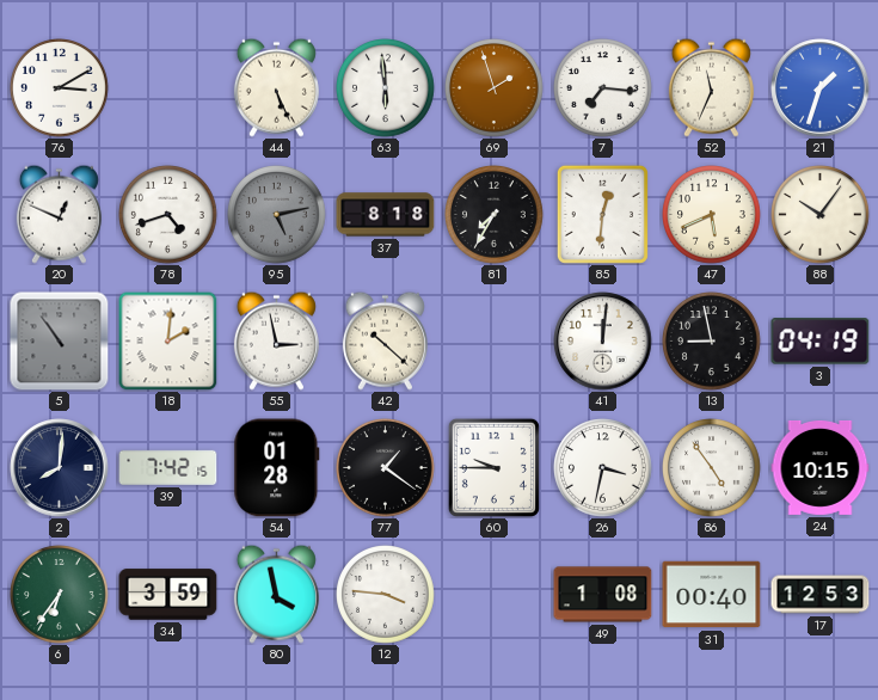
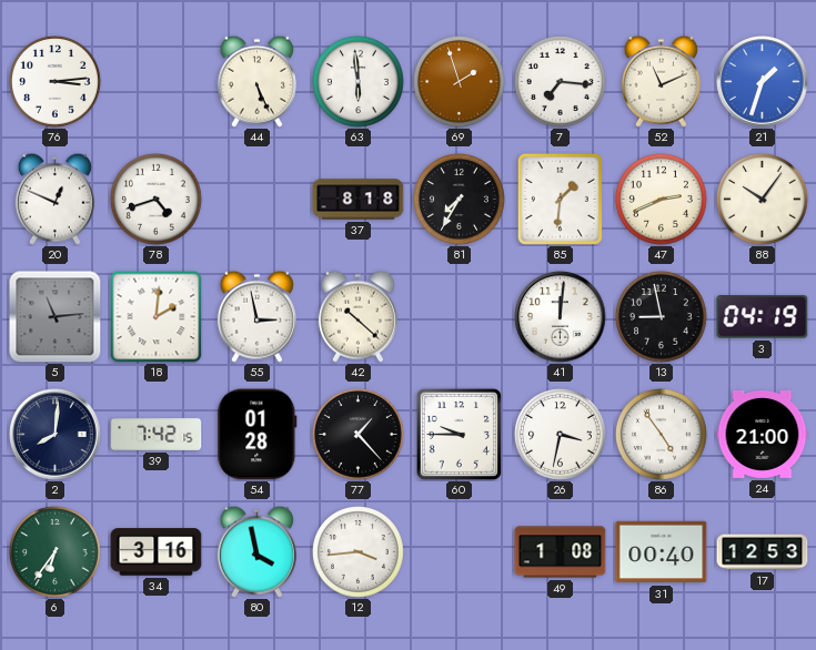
76: 3:10 -> 3:14 (56, 82)
52: 11:34 -> 11:11 (661, 81)
95: 5:13 -> none (277, 215)
85: 12:31 -> 1:31 (560, 199)
47: 5:41 -> 2:41 (662, 200)
5: 10:54 -> 11:14 (56, 317)
77: 1:21 -> 1:23 (359, 435)
24: 10:15 -> 21:00 (763, 434)
34: 3:59 -> 3:16 (157, 552)
12: 3:46 -> 3:44 (359, 552)
